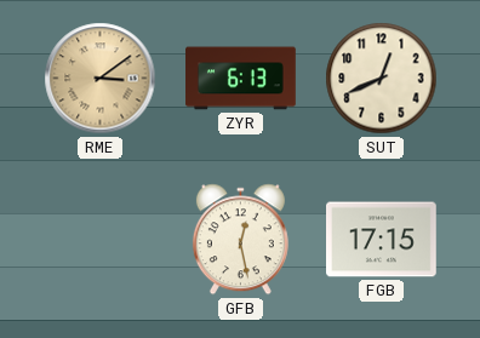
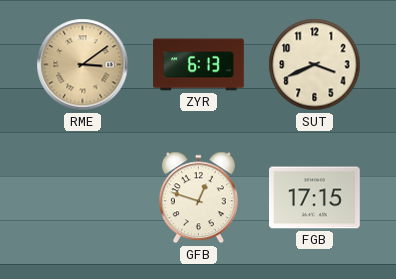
SUT: 12:41 -> 3:41 (315, 65)
GFB: 12:28 -> 12:48 (198, 198)
